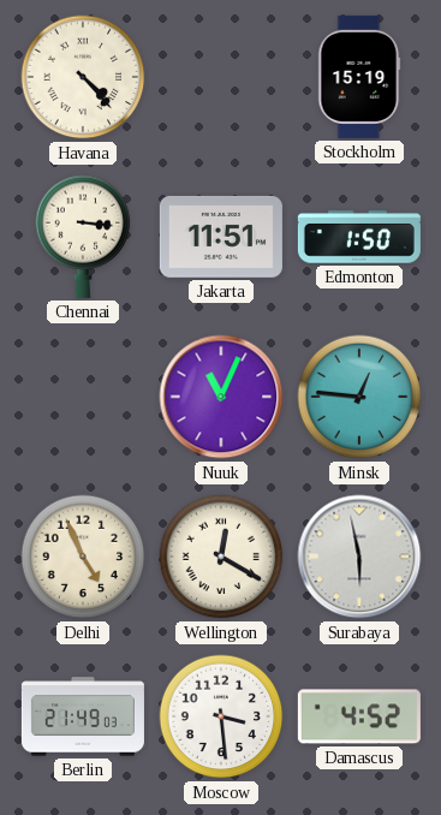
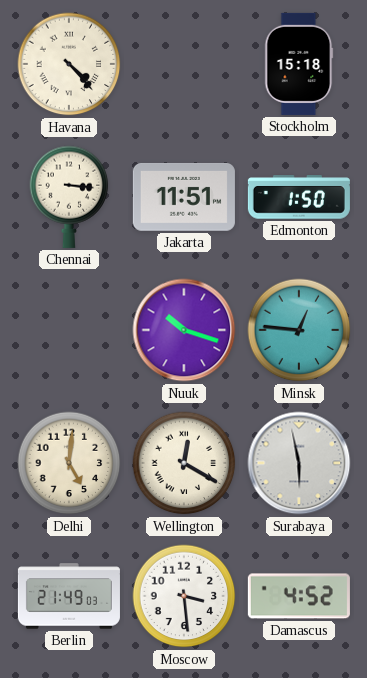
Stockholm: 15:19 -> 15:18 (299, 64)
Nuuk: 11:04 -> 10:18 (184, 330)
Delhi: 4:56 -> 5:01 (69, 463)
